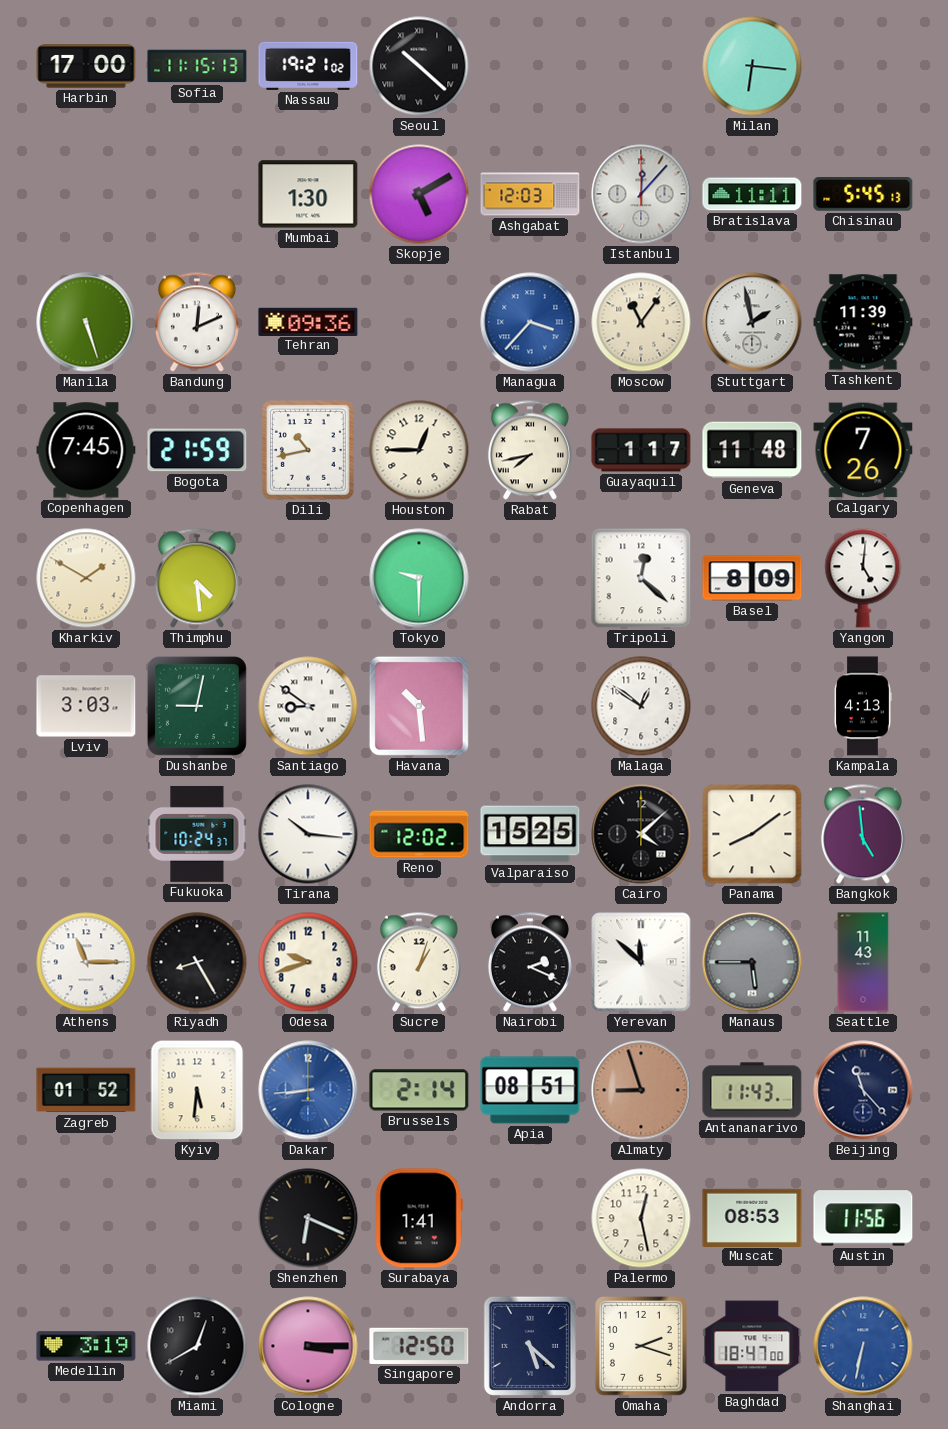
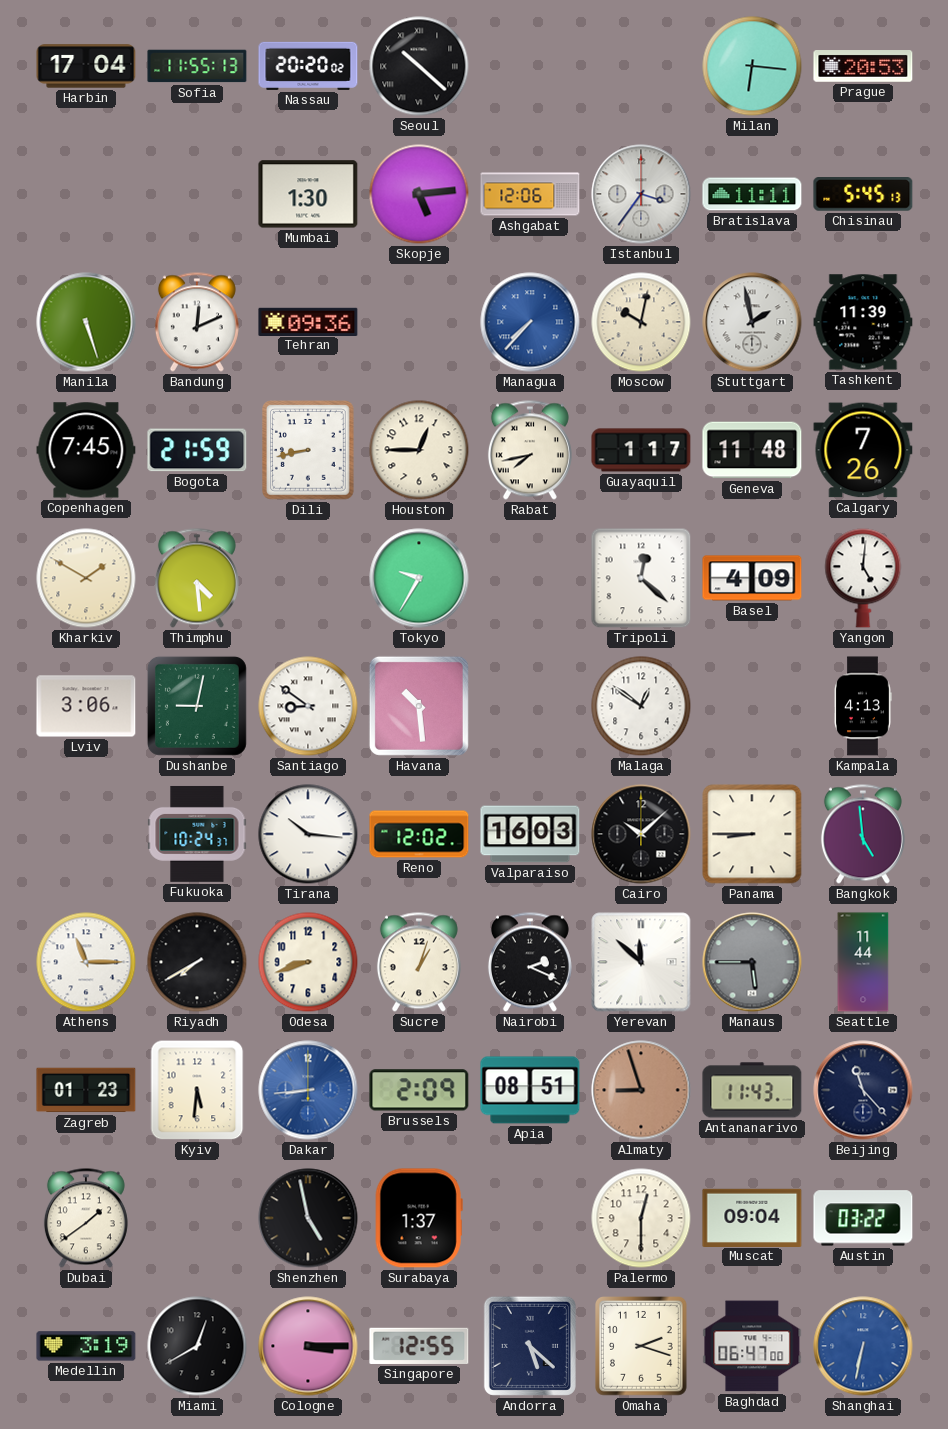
Harbin: 17:00 -> 17:04 (86, 66)
Sofia: 11:15 -> 11:55 (197, 66)
Nassau: 19:21 -> 20:20 (308, 66)
Prague: none -> 20:53 (863, 67)
Skopje: 5:10 -> 5:14 (419, 194)
Ashgabat: 12:03 -> 12:06 (530, 194)
Istanbul: 12:07 -> 3:36 (641, 194)
Managua: 3:37 -> 7:37 (530, 322)
Moscow: 11:06 -> 10:02 (641, 322)
Dili: 10:43 -> 8:43 (309, 451)
Tokyo: 9:30 -> 9:35 (419, 578)
Basel: 8:09 -> 4:09 (752, 578)
Lviv: 3:03 -> 3:06 (86, 706)
Valparaiso: 15:25 -> 16:03 (530, 834)
Cairo: 4:08 -> 10:08 (641, 834)
Panama: 8:09 -> 8:45 (752, 834)
Riyadh: 8:25 -> 7:40 (197, 962)
Odesa: 9:42 -> 8:42 (308, 962)
Seattle: 11:43 -> 11:44 (863, 962)
Zagreb: 01:52 -> 01:23 (86, 1090)
Brussels: 2:14 -> 2:09 (419, 1090)
Dubai: none -> 1:39 (86, 1218)
Shenzhen: 6:19 -> 4:58 (308, 1218)
Surabaya: 1:41 -> 1:37 (419, 1218)
Palermo: 12:28 -> 12:30 (641, 1218)
Muscat: 08:53 -> 09:04 (752, 1217)
Austin: 11:56 -> 03:22 (863, 1218)
Singapore: 12:50 -> 12:55 (419, 1346)
Baghdad: 18:47 -> 06:47 (752, 1346)
